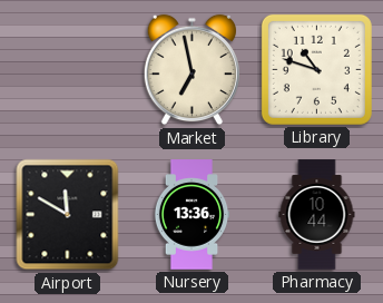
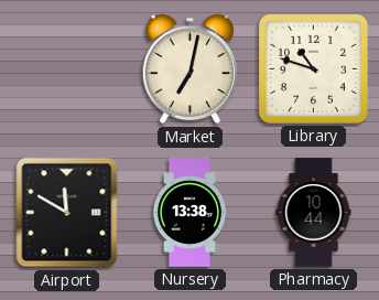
Market: 6:58 -> 7:02 (189, 69)
Nursery: 13:36 -> 13:38 (189, 213)
